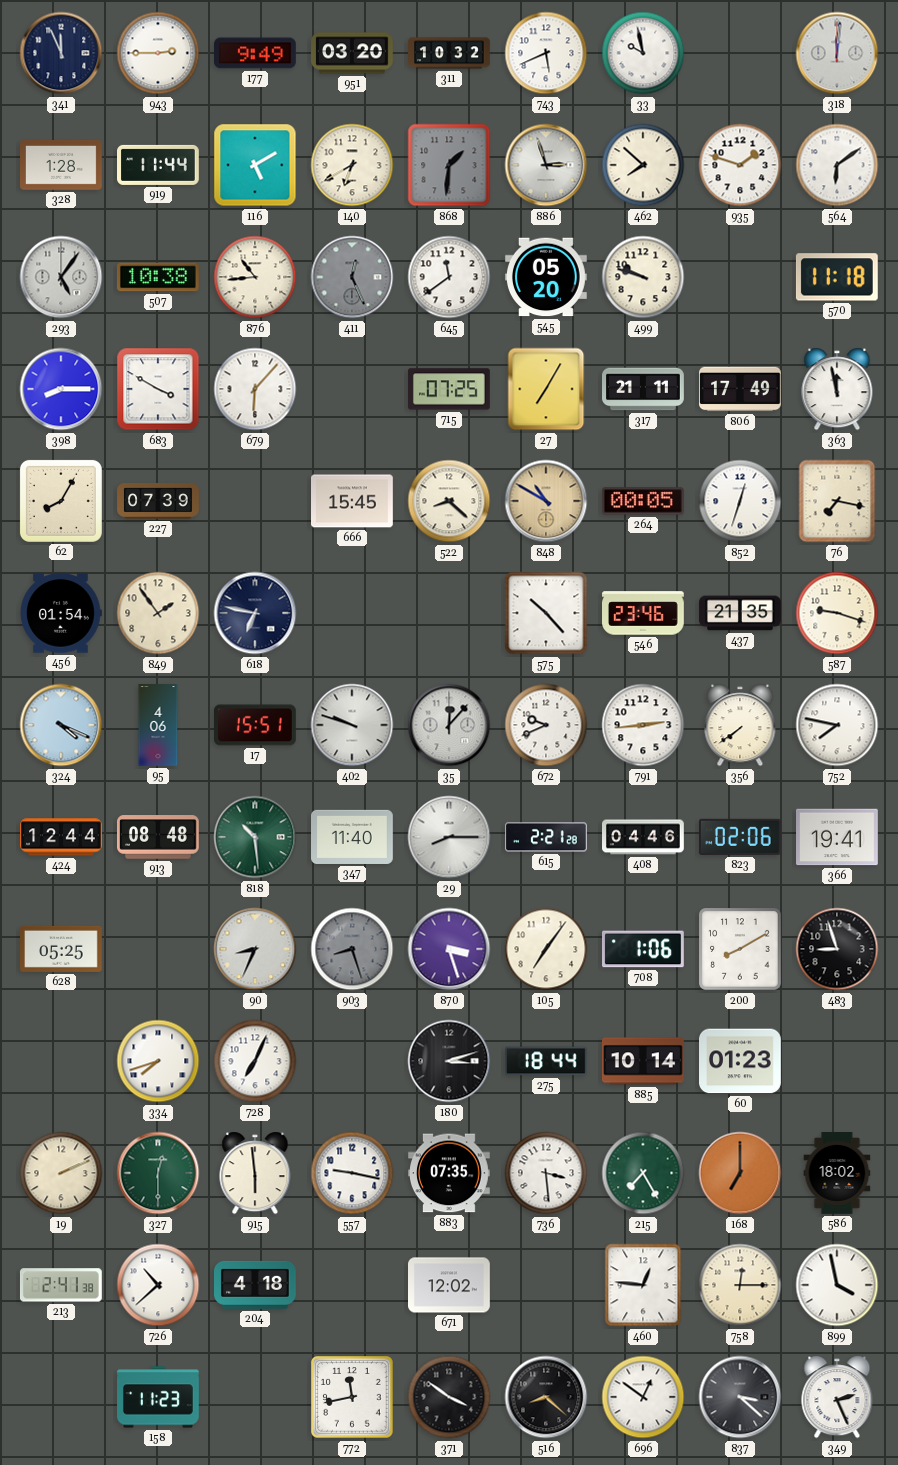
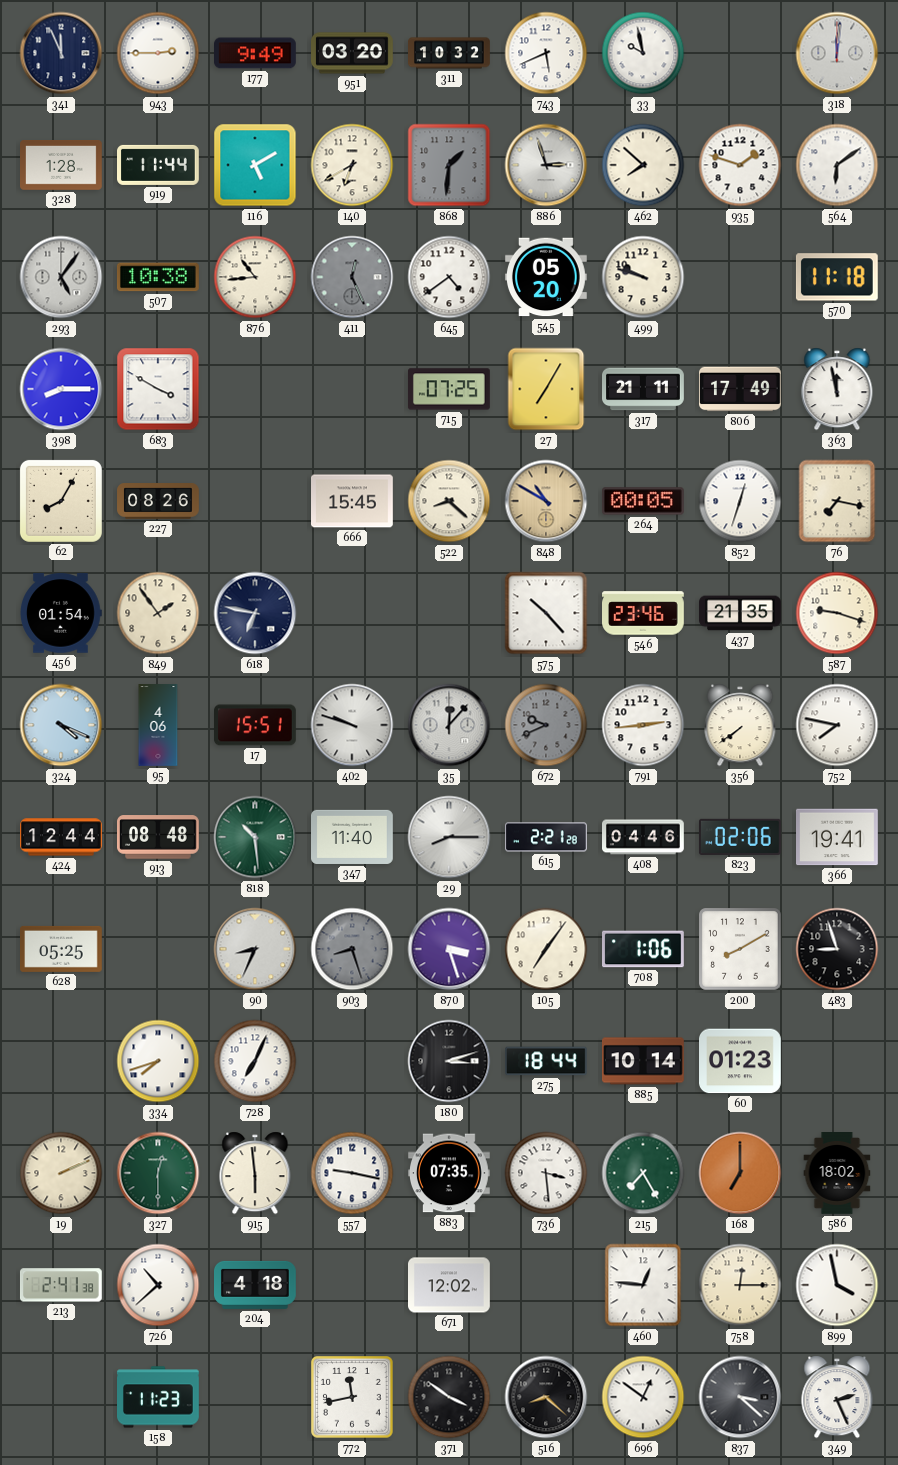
645: 11:39 -> 4:39 (449, 277)
679: 6:07 -> none (255, 389)
227: 07:39 -> 08:26 (158, 501)
672 dial: white -> grey (546, 725)
